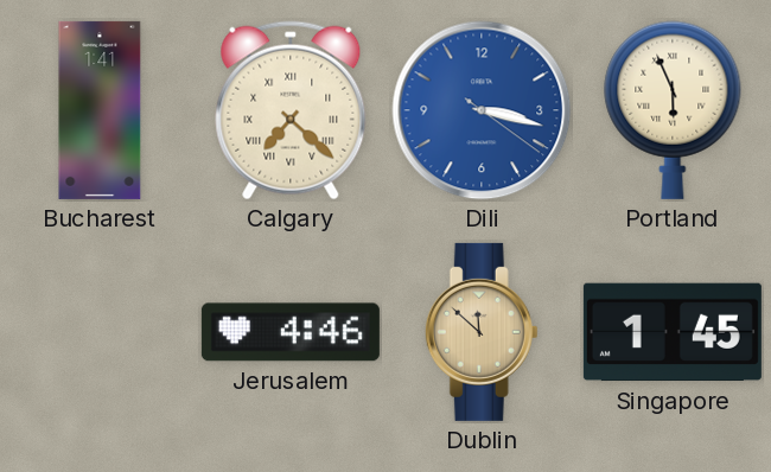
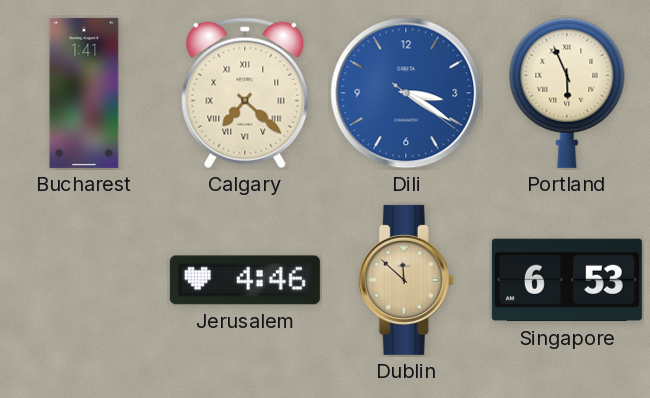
Dili: 3:17 -> 3:20 (406, 93)
Singapore: 1:45 -> 6:53 (567, 280)
